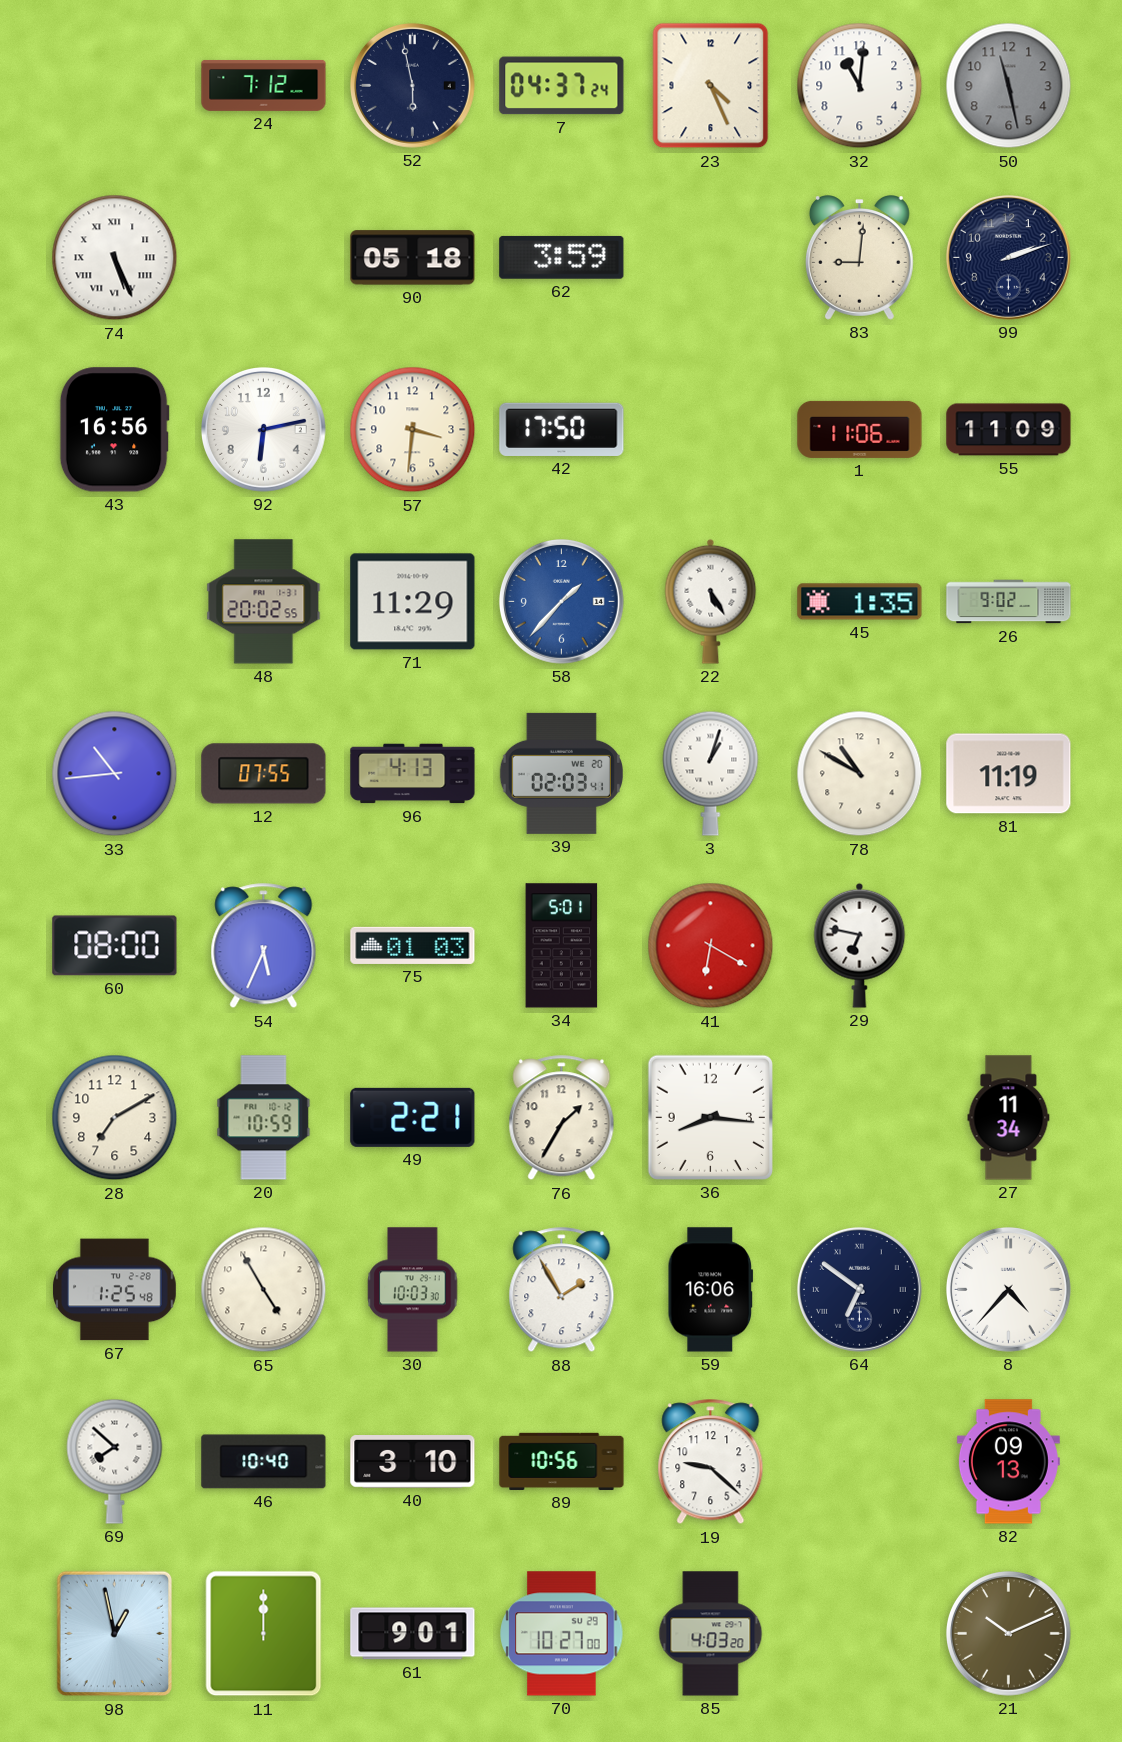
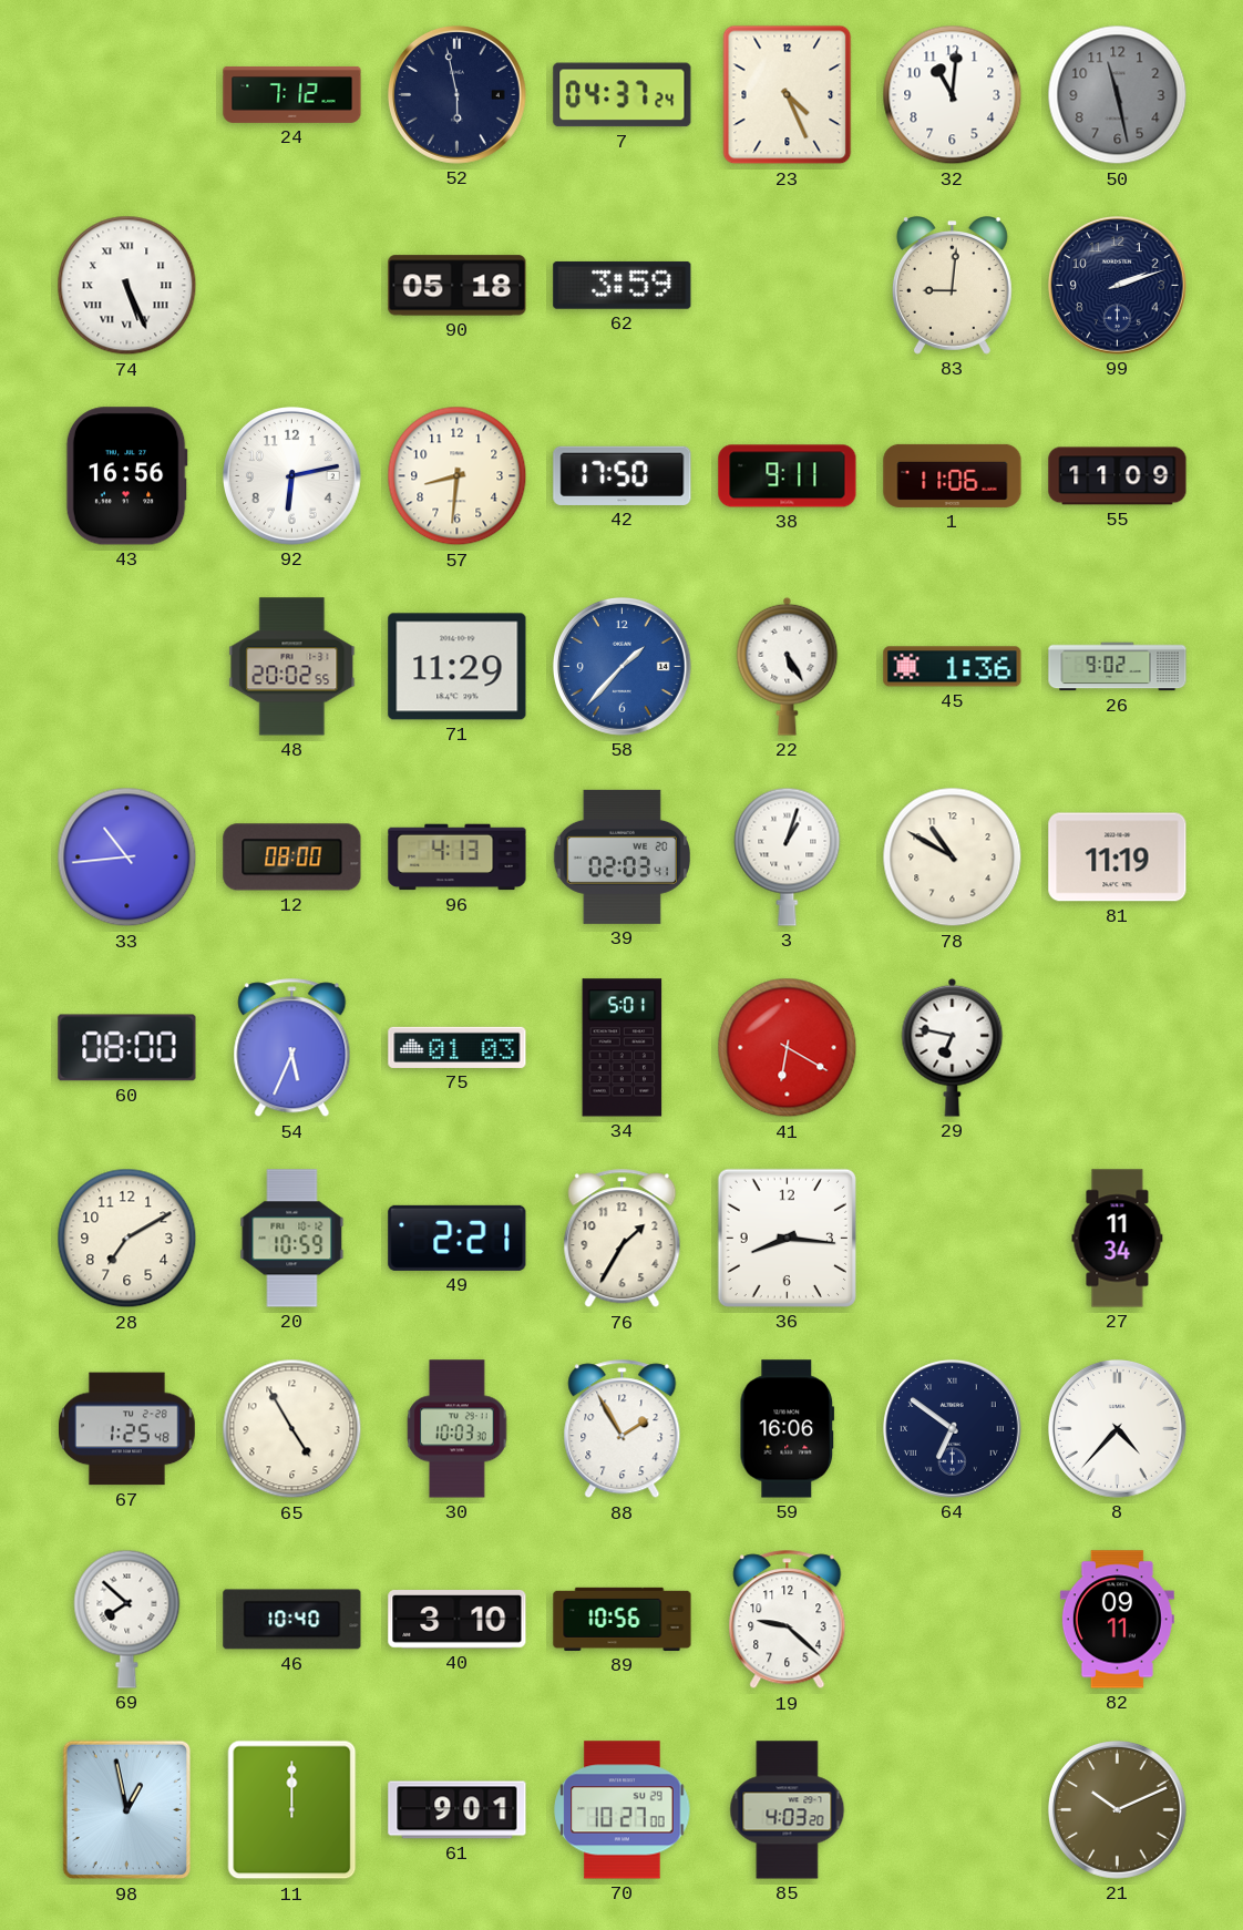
57: 3:31 -> 8:31 (458, 476)
38: none -> 9:11 (788, 476)
45: 1:35 -> 1:36 (953, 667)
12: 07:55 -> 08:00 (292, 858)
82: 09:13 -> 09:11 (1117, 1620)
